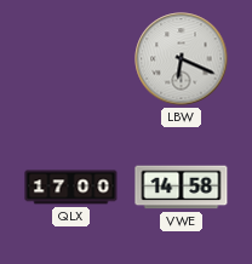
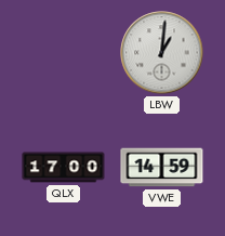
LBW: 6:19 -> 1:01 (162, 53)
VWE: 14:58 -> 14:59 (162, 168)
